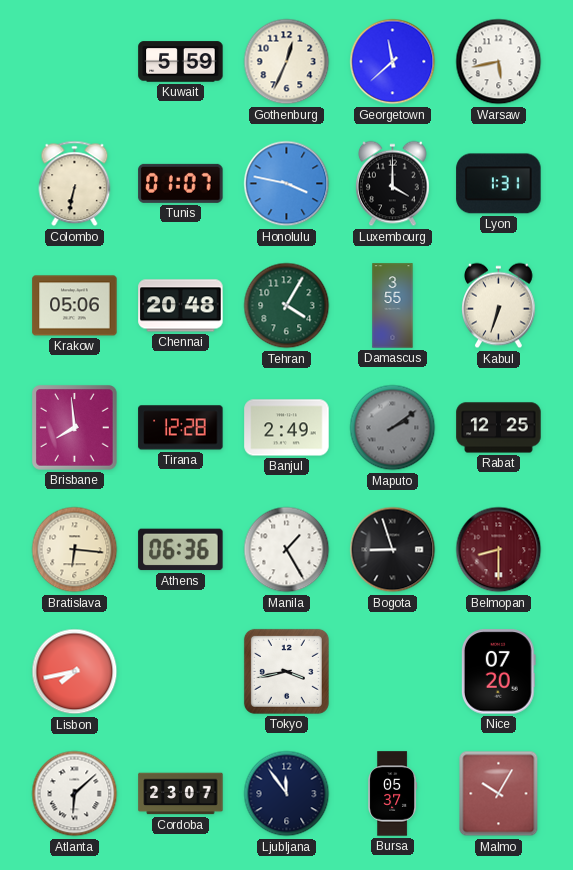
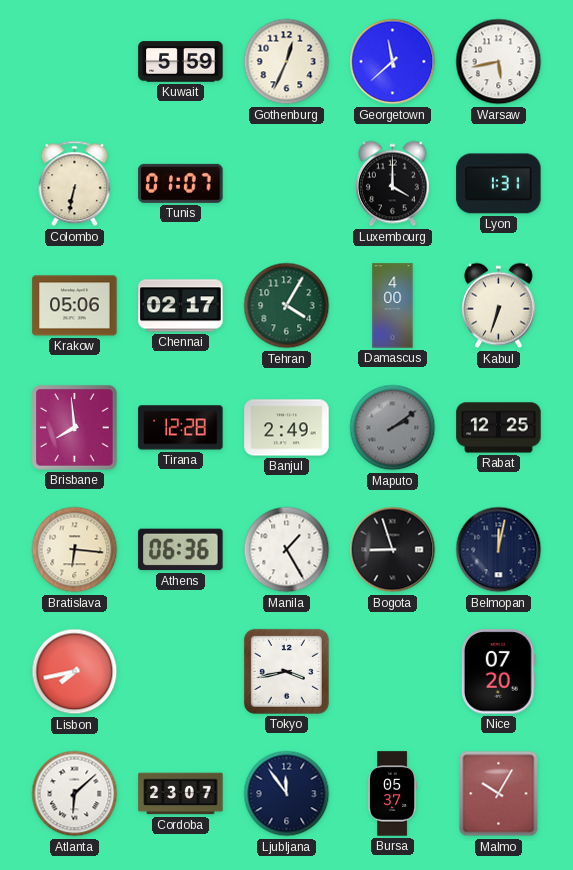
Honolulu: 3:47 -> none (287, 184)
Chennai: 20:48 -> 02:17 (181, 306)
Damascus: 3:55 -> 4:00 (393, 306)
Belmopan: 8:30 -> 12:02 (499, 550)
Belmopan dial: burgundy -> navy (499, 550)
